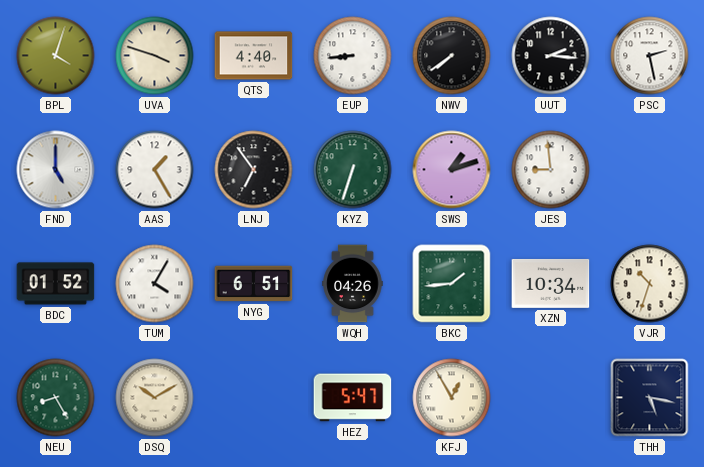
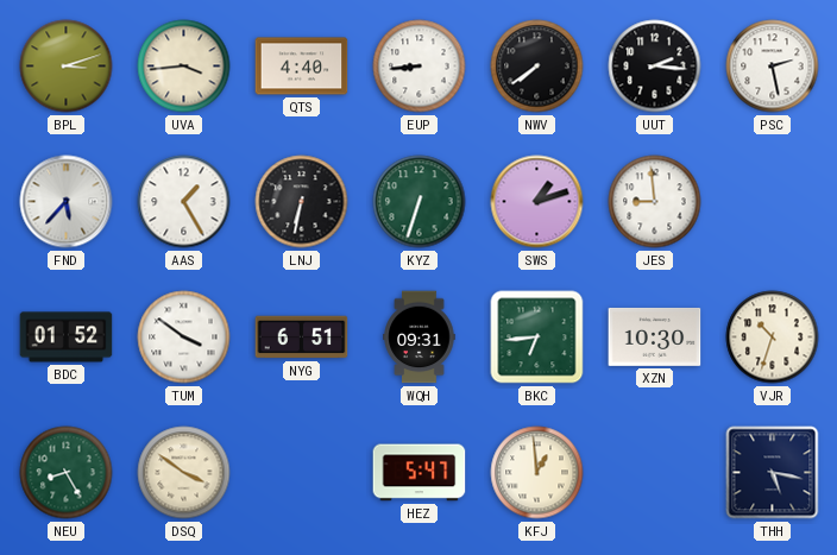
BPL: 4:03 -> 3:12 (67, 67)
UVA: 3:48 -> 3:44 (184, 67)
FND: 5:00 -> 5:37 (67, 202)
LNJ: 6:54 -> 6:32 (302, 202)
TUM: 4:05 -> 3:51 (184, 338)
WQH: 04:26 -> 09:31 (420, 338)
BKC: 1:44 -> 6:44 (537, 338)
XZN: 10:34 -> 10:30 (655, 336)
DSQ: 10:10 -> 3:51 (184, 473)
KFJ: 12:55 -> 12:59 (537, 473)
